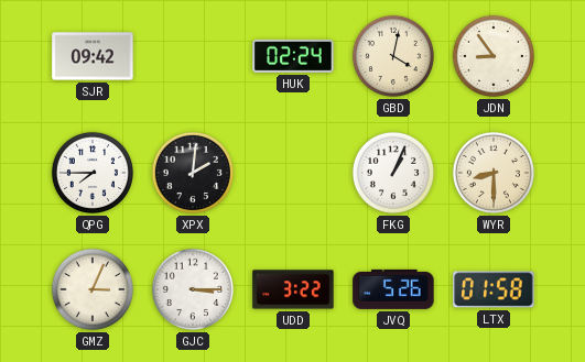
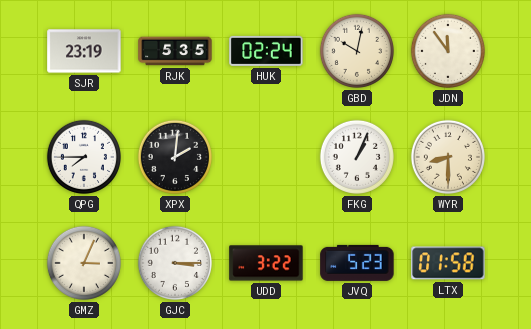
SJR: 09:42 -> 23:19 (84, 51)
RJK: none -> 5:35 (175, 51)
GBD: 4:02 -> 10:02 (357, 51)
JDN: 8:54 -> 11:54 (448, 51)
JVQ: 5:26 -> 5:23 (357, 263)
